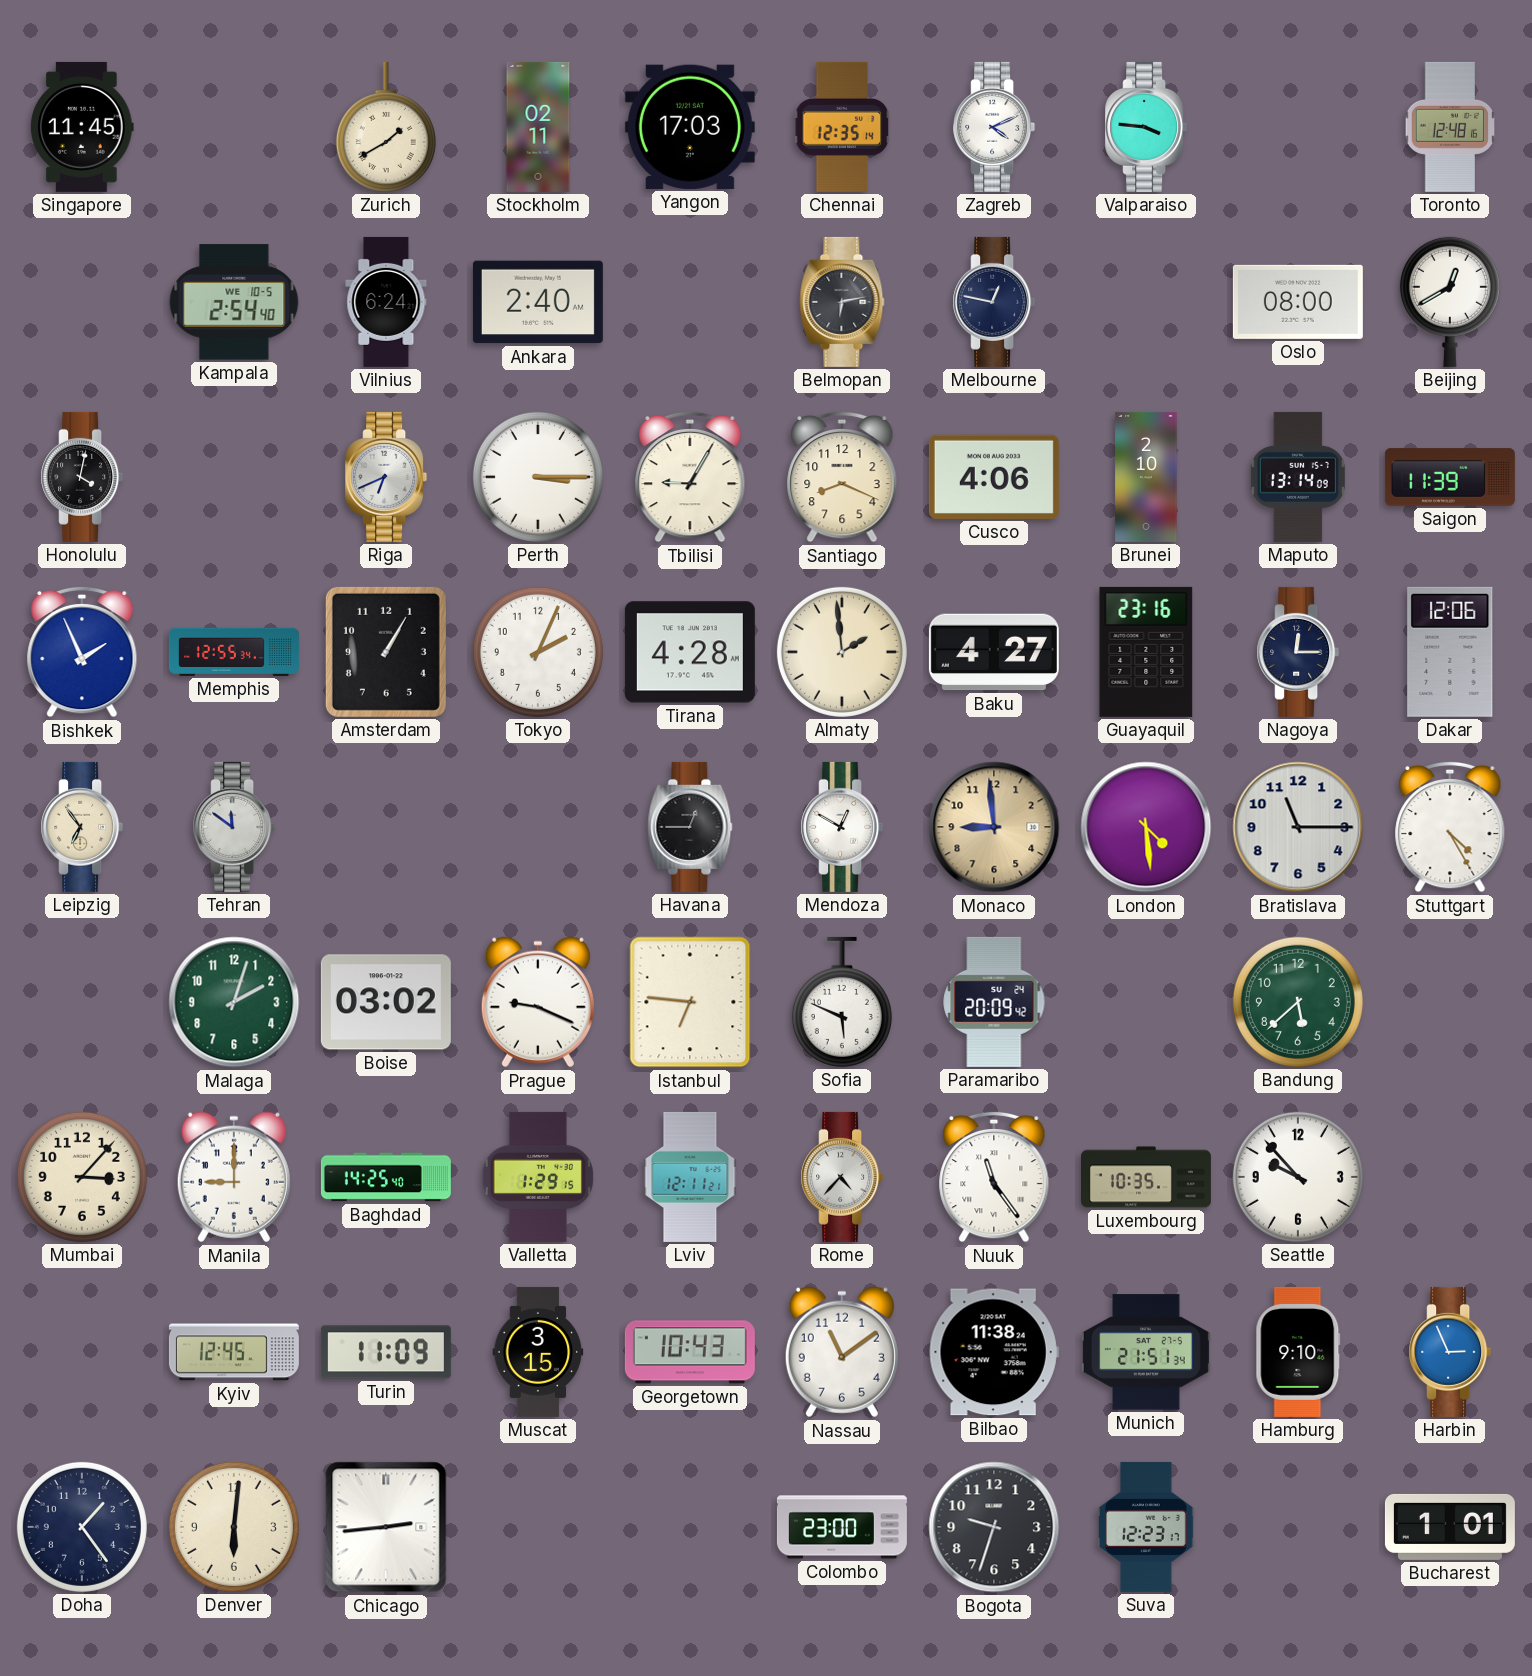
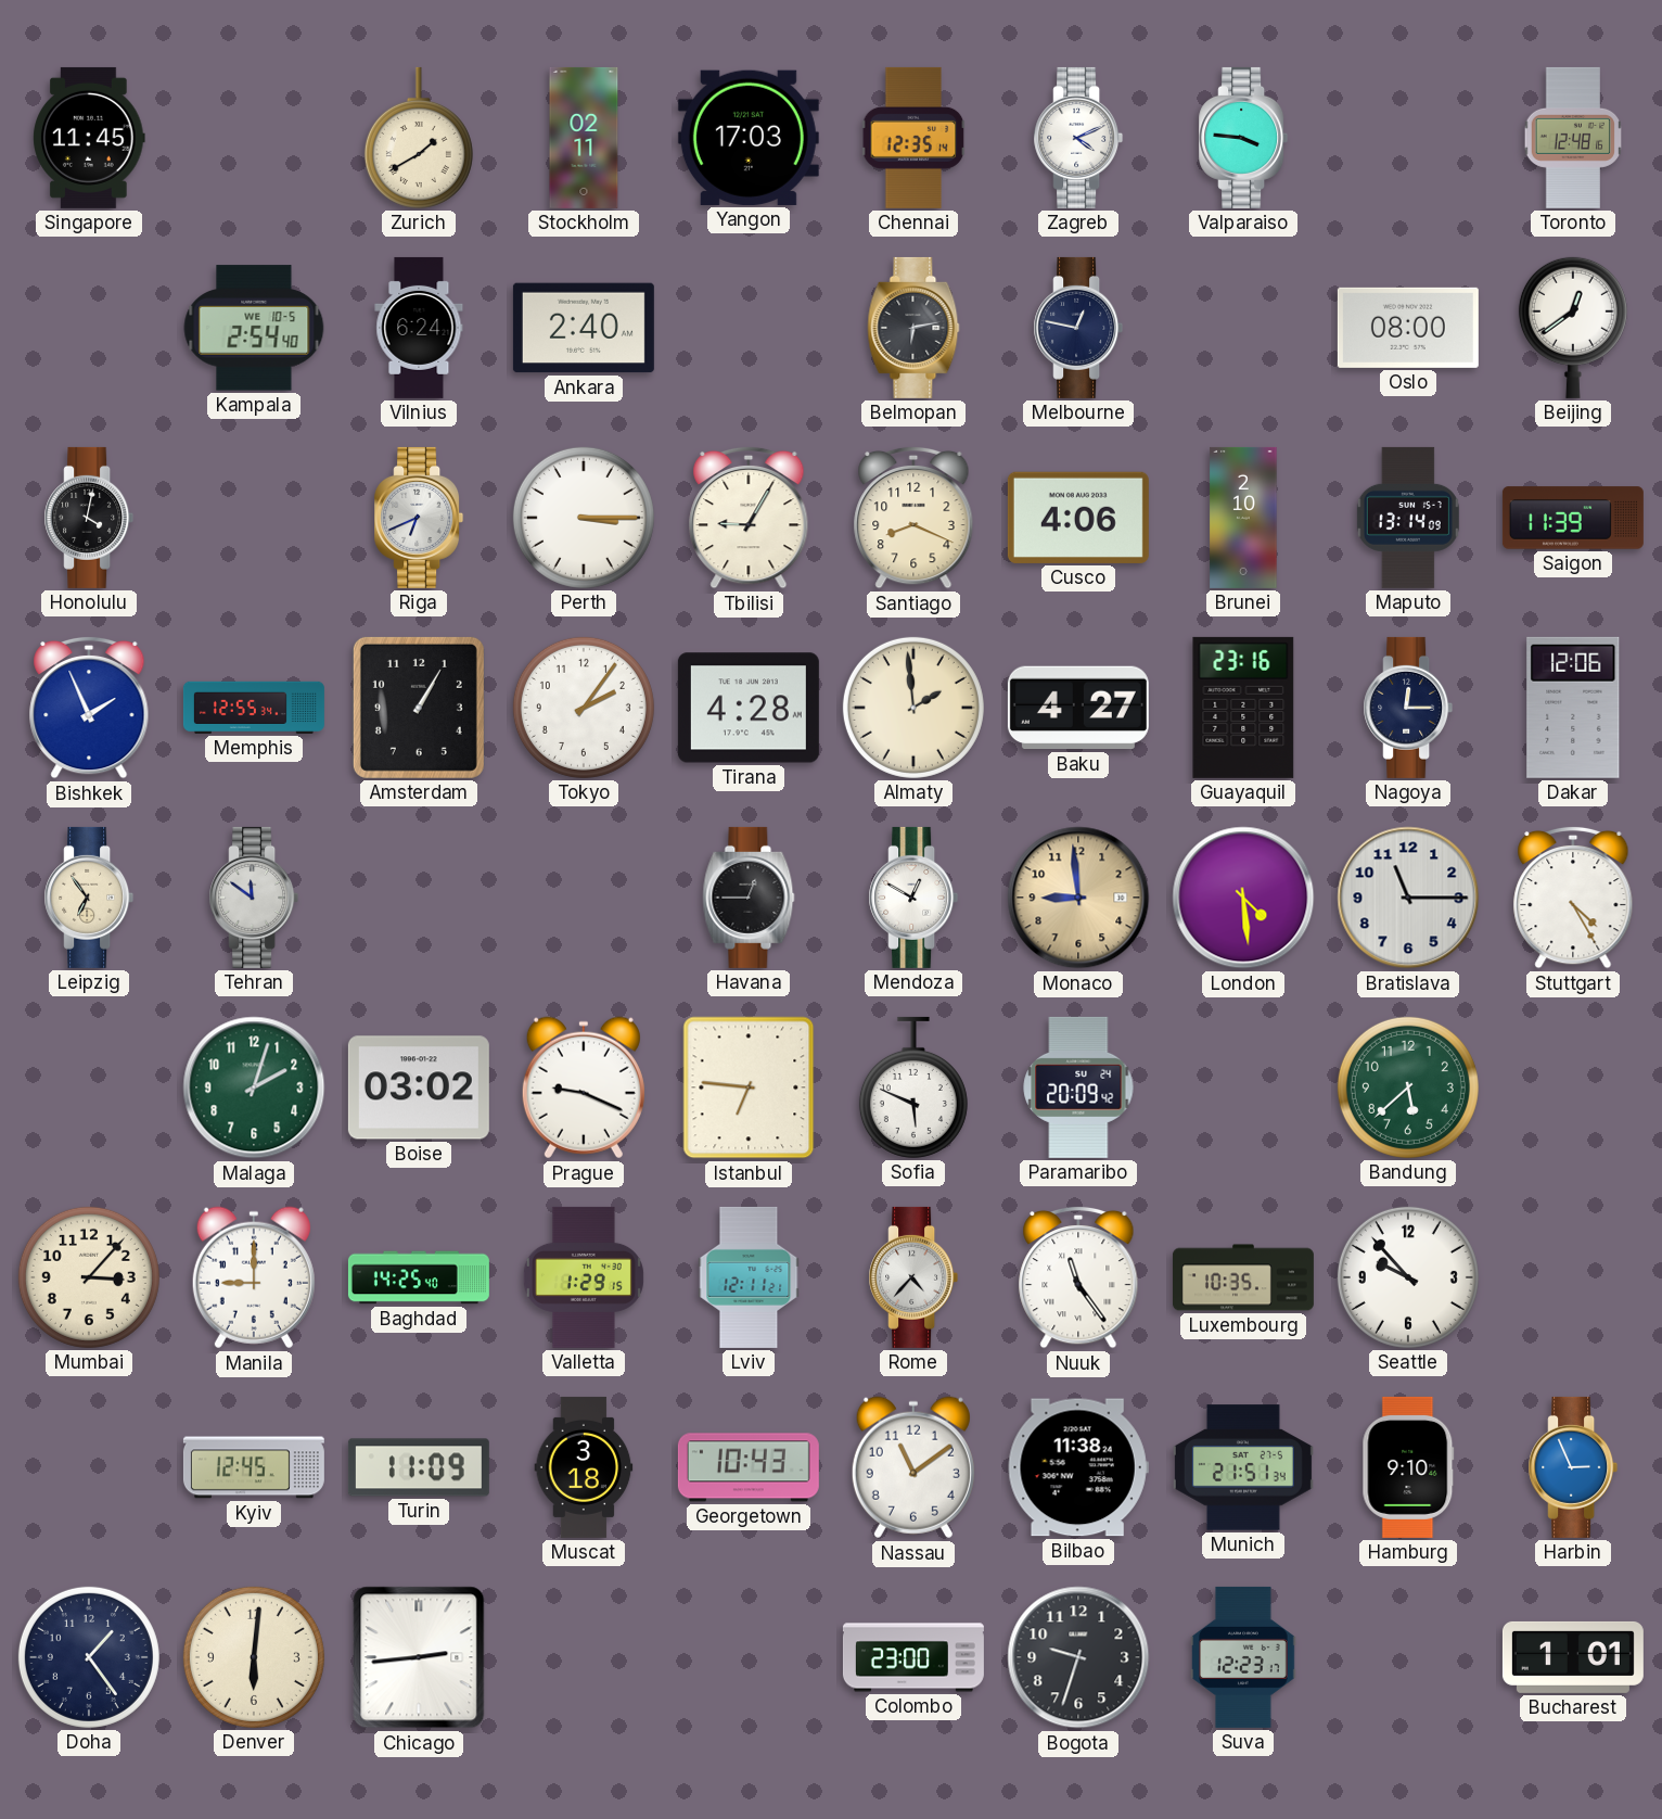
Beijing: 12:40 -> 12:39 (1573, 328)
Tokyo: 2:04 -> 2:06 (584, 708)
Muscat: 3:15 -> 3:18 (584, 1467)
